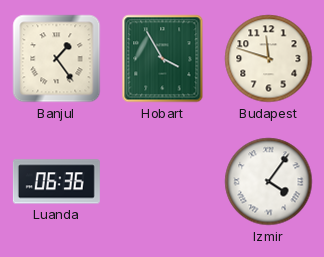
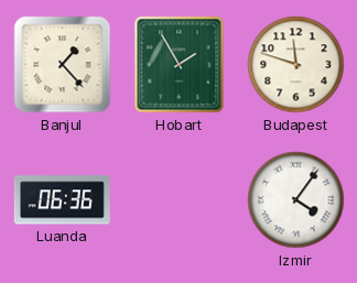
Banjul: 1:24 -> 1:23 (63, 65)
Hobart: 3:55 -> 1:55 (180, 65)
